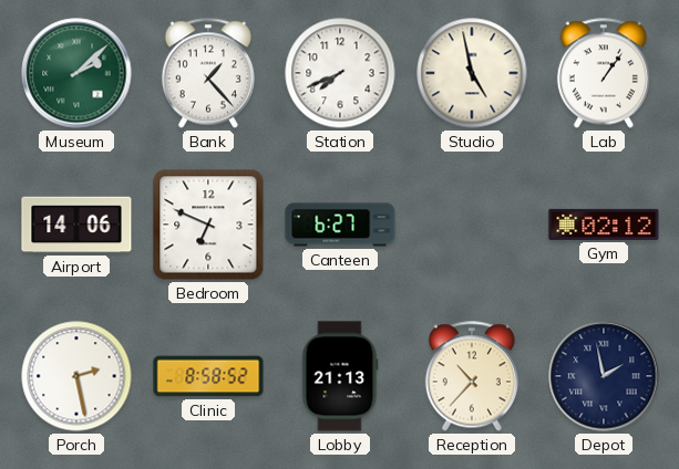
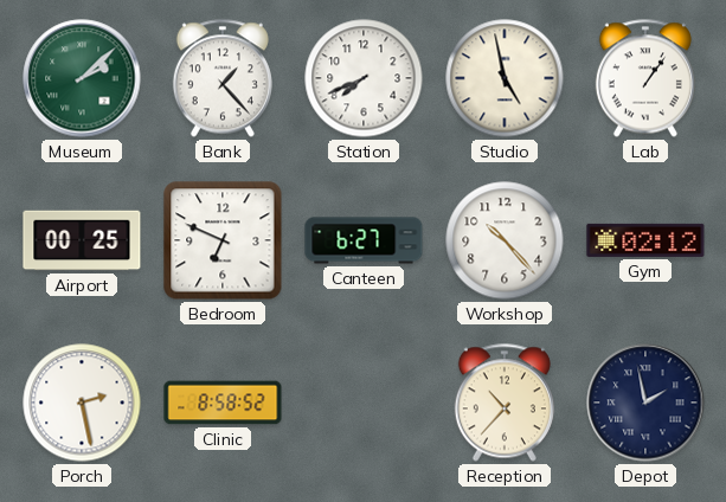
Airport: 14:06 -> 00:25 (82, 240)
Workshop: none -> 10:23 (505, 240)
Lobby: 21:13 -> none (340, 376)
